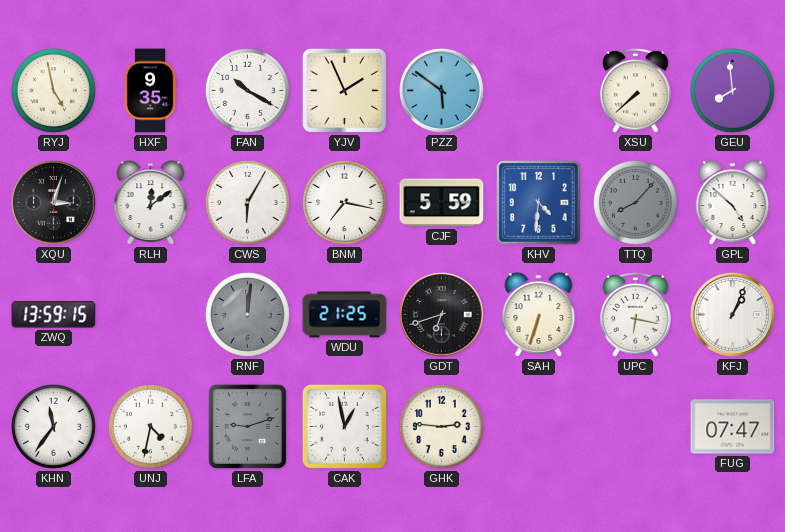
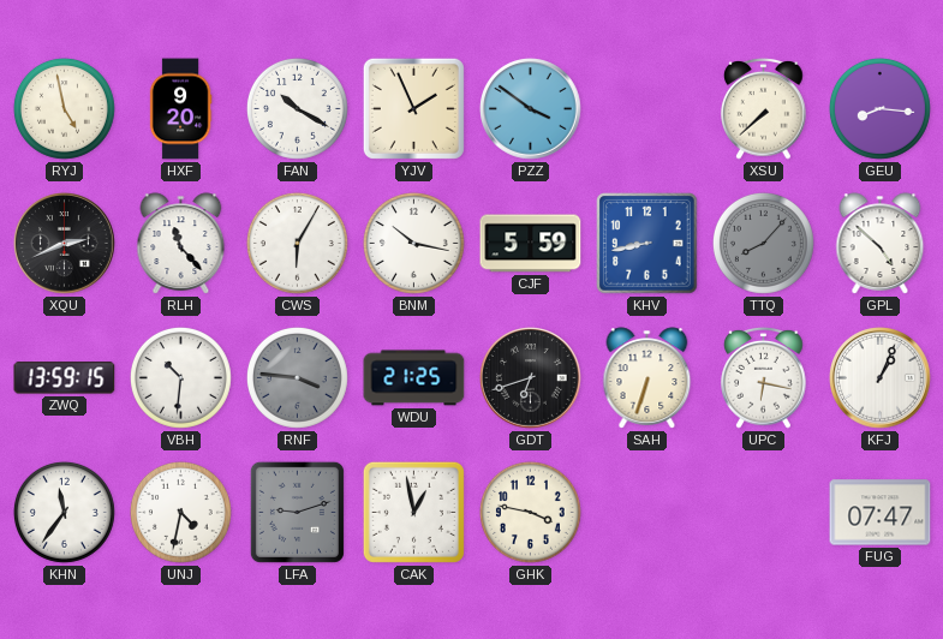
HXF: 9:35 -> 9:20 (180, 109)
PZZ: 5:51 -> 3:51 (531, 109)
GEU: 7:59 -> 8:16 (879, 108)
XQU: 3:03 -> 2:41 (65, 244)
RLH: 12:09 -> 11:23 (181, 244)
BNM: 7:17 -> 10:17 (413, 243)
KHV: 4:31 -> 8:43 (647, 244)
VBH: none -> 10:31 (180, 377)
RNF: 12:01 -> 3:46 (297, 377)
GHK: 2:46 -> 3:47 (530, 512)
